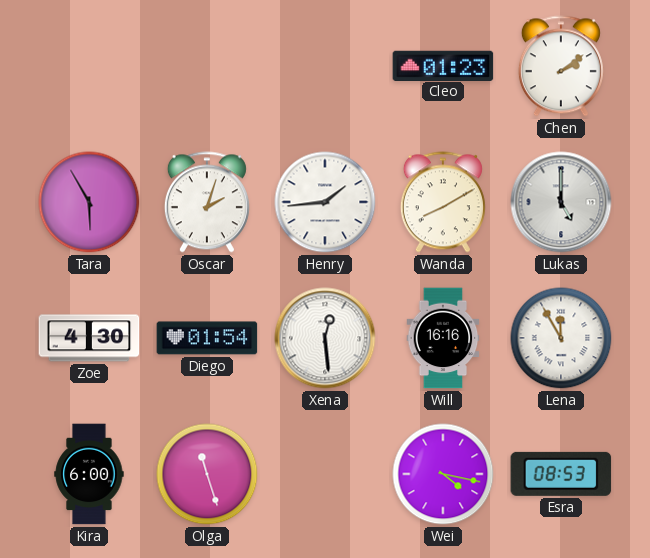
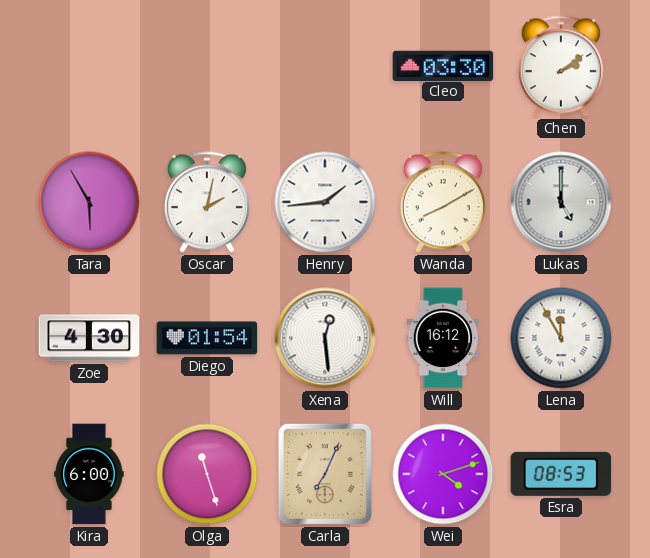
Cleo: 01:23 -> 03:30 (443, 65)
Oscar: 2:03 -> 2:02 (207, 202)
Will: 16:16 -> 16:12 (443, 338)
Carla: none -> 7:04 (325, 474)
Wei: 4:17 -> 4:12 (443, 474)
